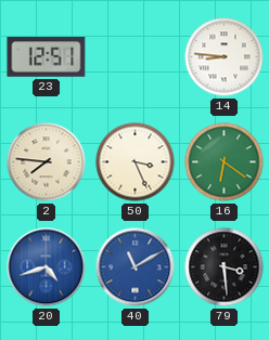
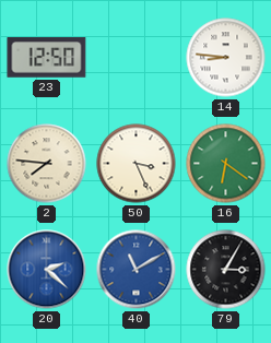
23: 12:51 -> 12:50 (47, 58)
20: 4:42 -> 2:22 (47, 270)
79: 3:29 -> 3:05 (226, 270)
